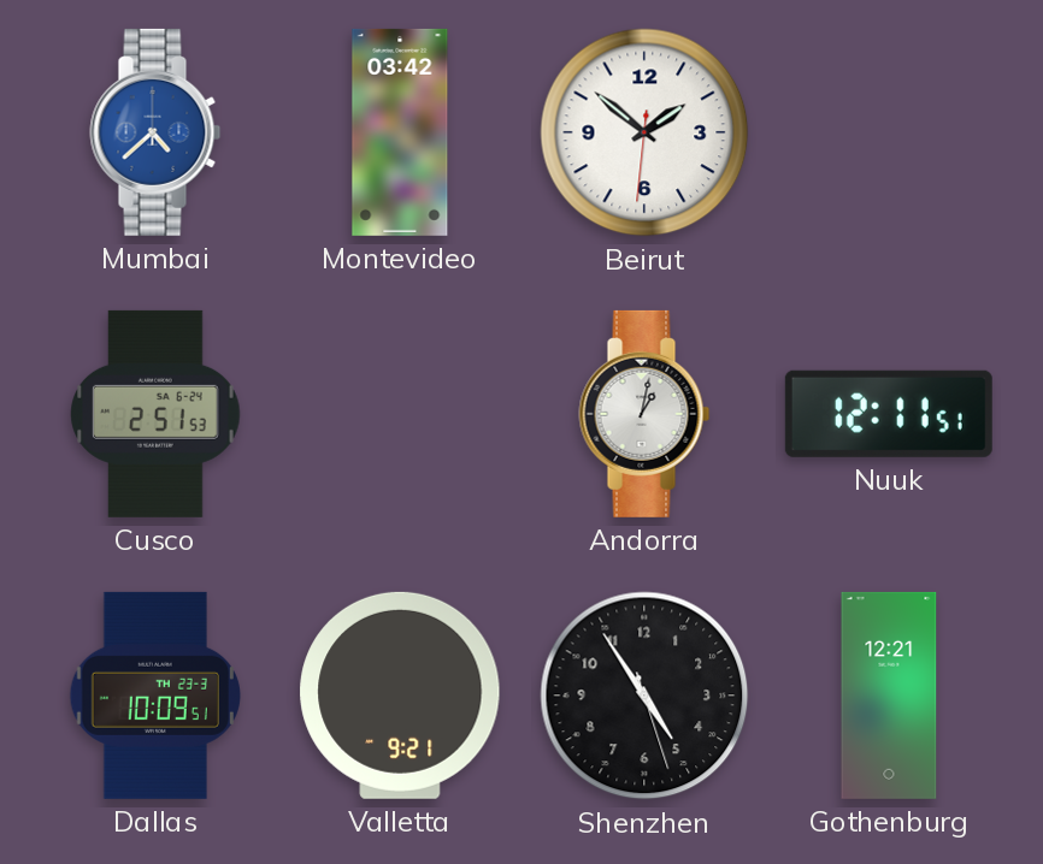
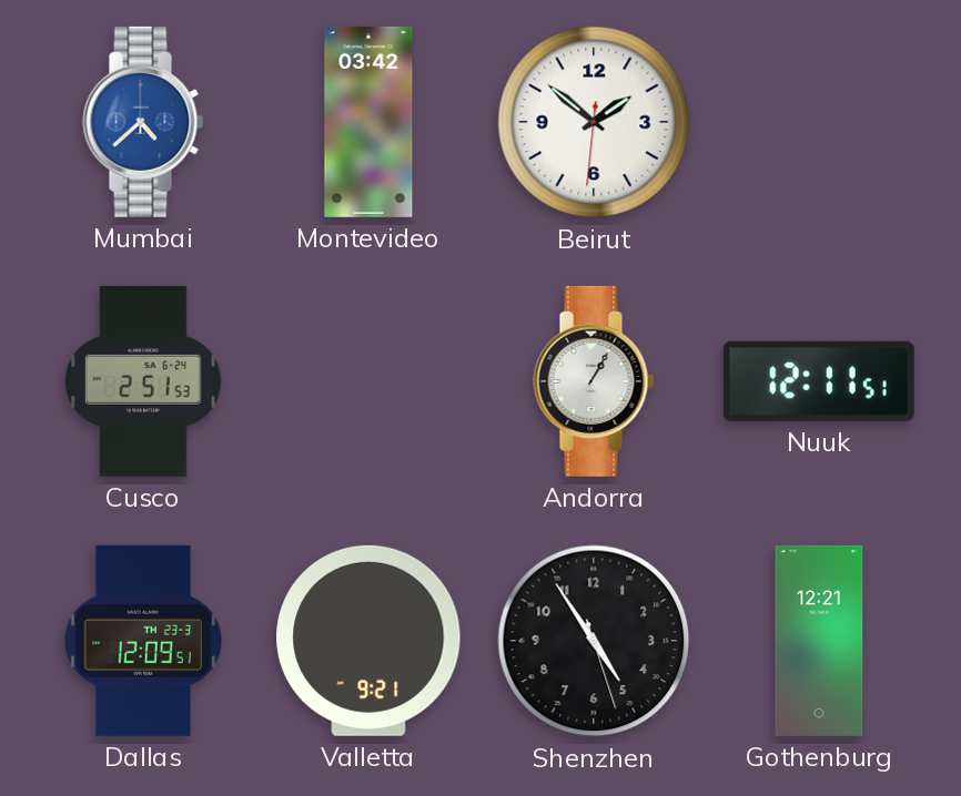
Andorra: 1:02 -> 1:05 (594, 381)
Dallas: 10:09 -> 12:09 (143, 641)
